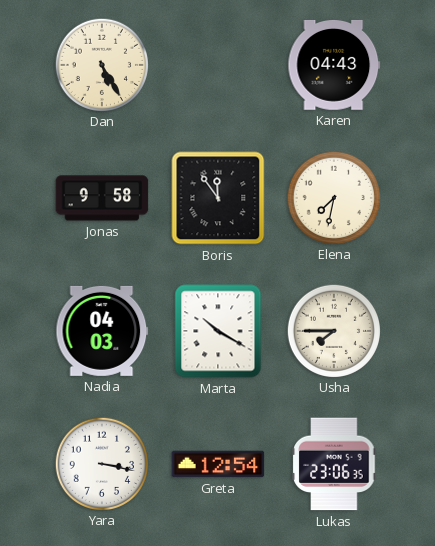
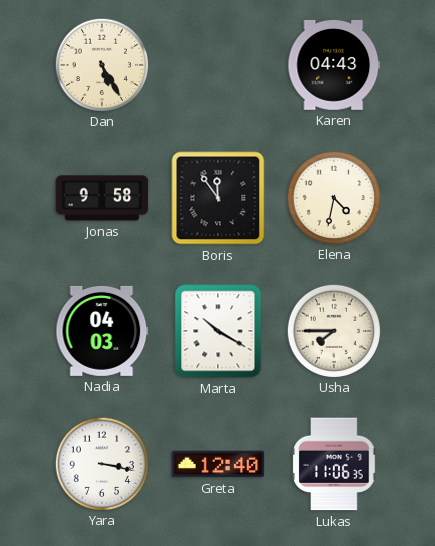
Elena: 7:32 -> 4:32 (333, 197)
Greta: 12:54 -> 12:40 (218, 464)
Lukas: 23:06 -> 11:06 (334, 464)
